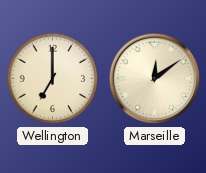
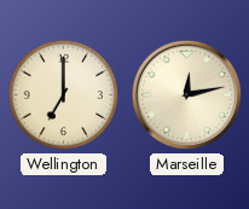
Marseille: 12:09 -> 12:13 (187, 95)
